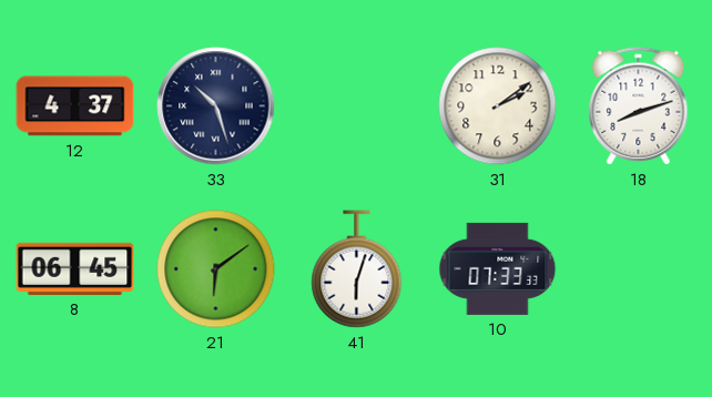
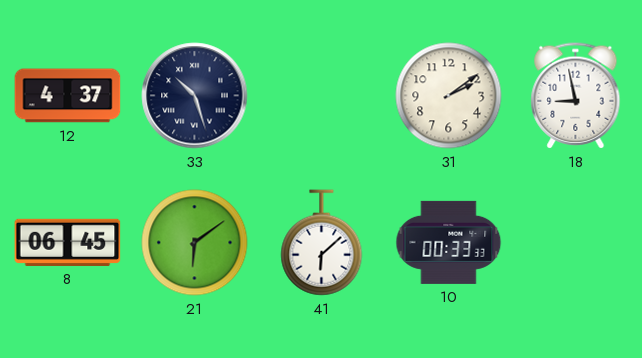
18: 8:12 -> 8:58 (576, 96)
41: 6:03 -> 6:08 (322, 243)
10: 07:33 -> 00:33 (449, 242)
